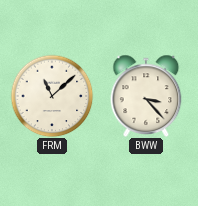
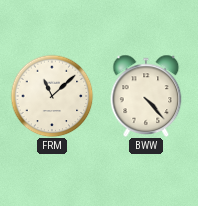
BWW: 3:23 -> 4:23 (146, 95)
